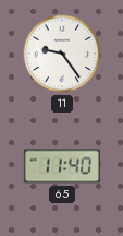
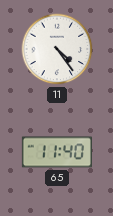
11: 9:24 -> 4:24 (57, 49)
